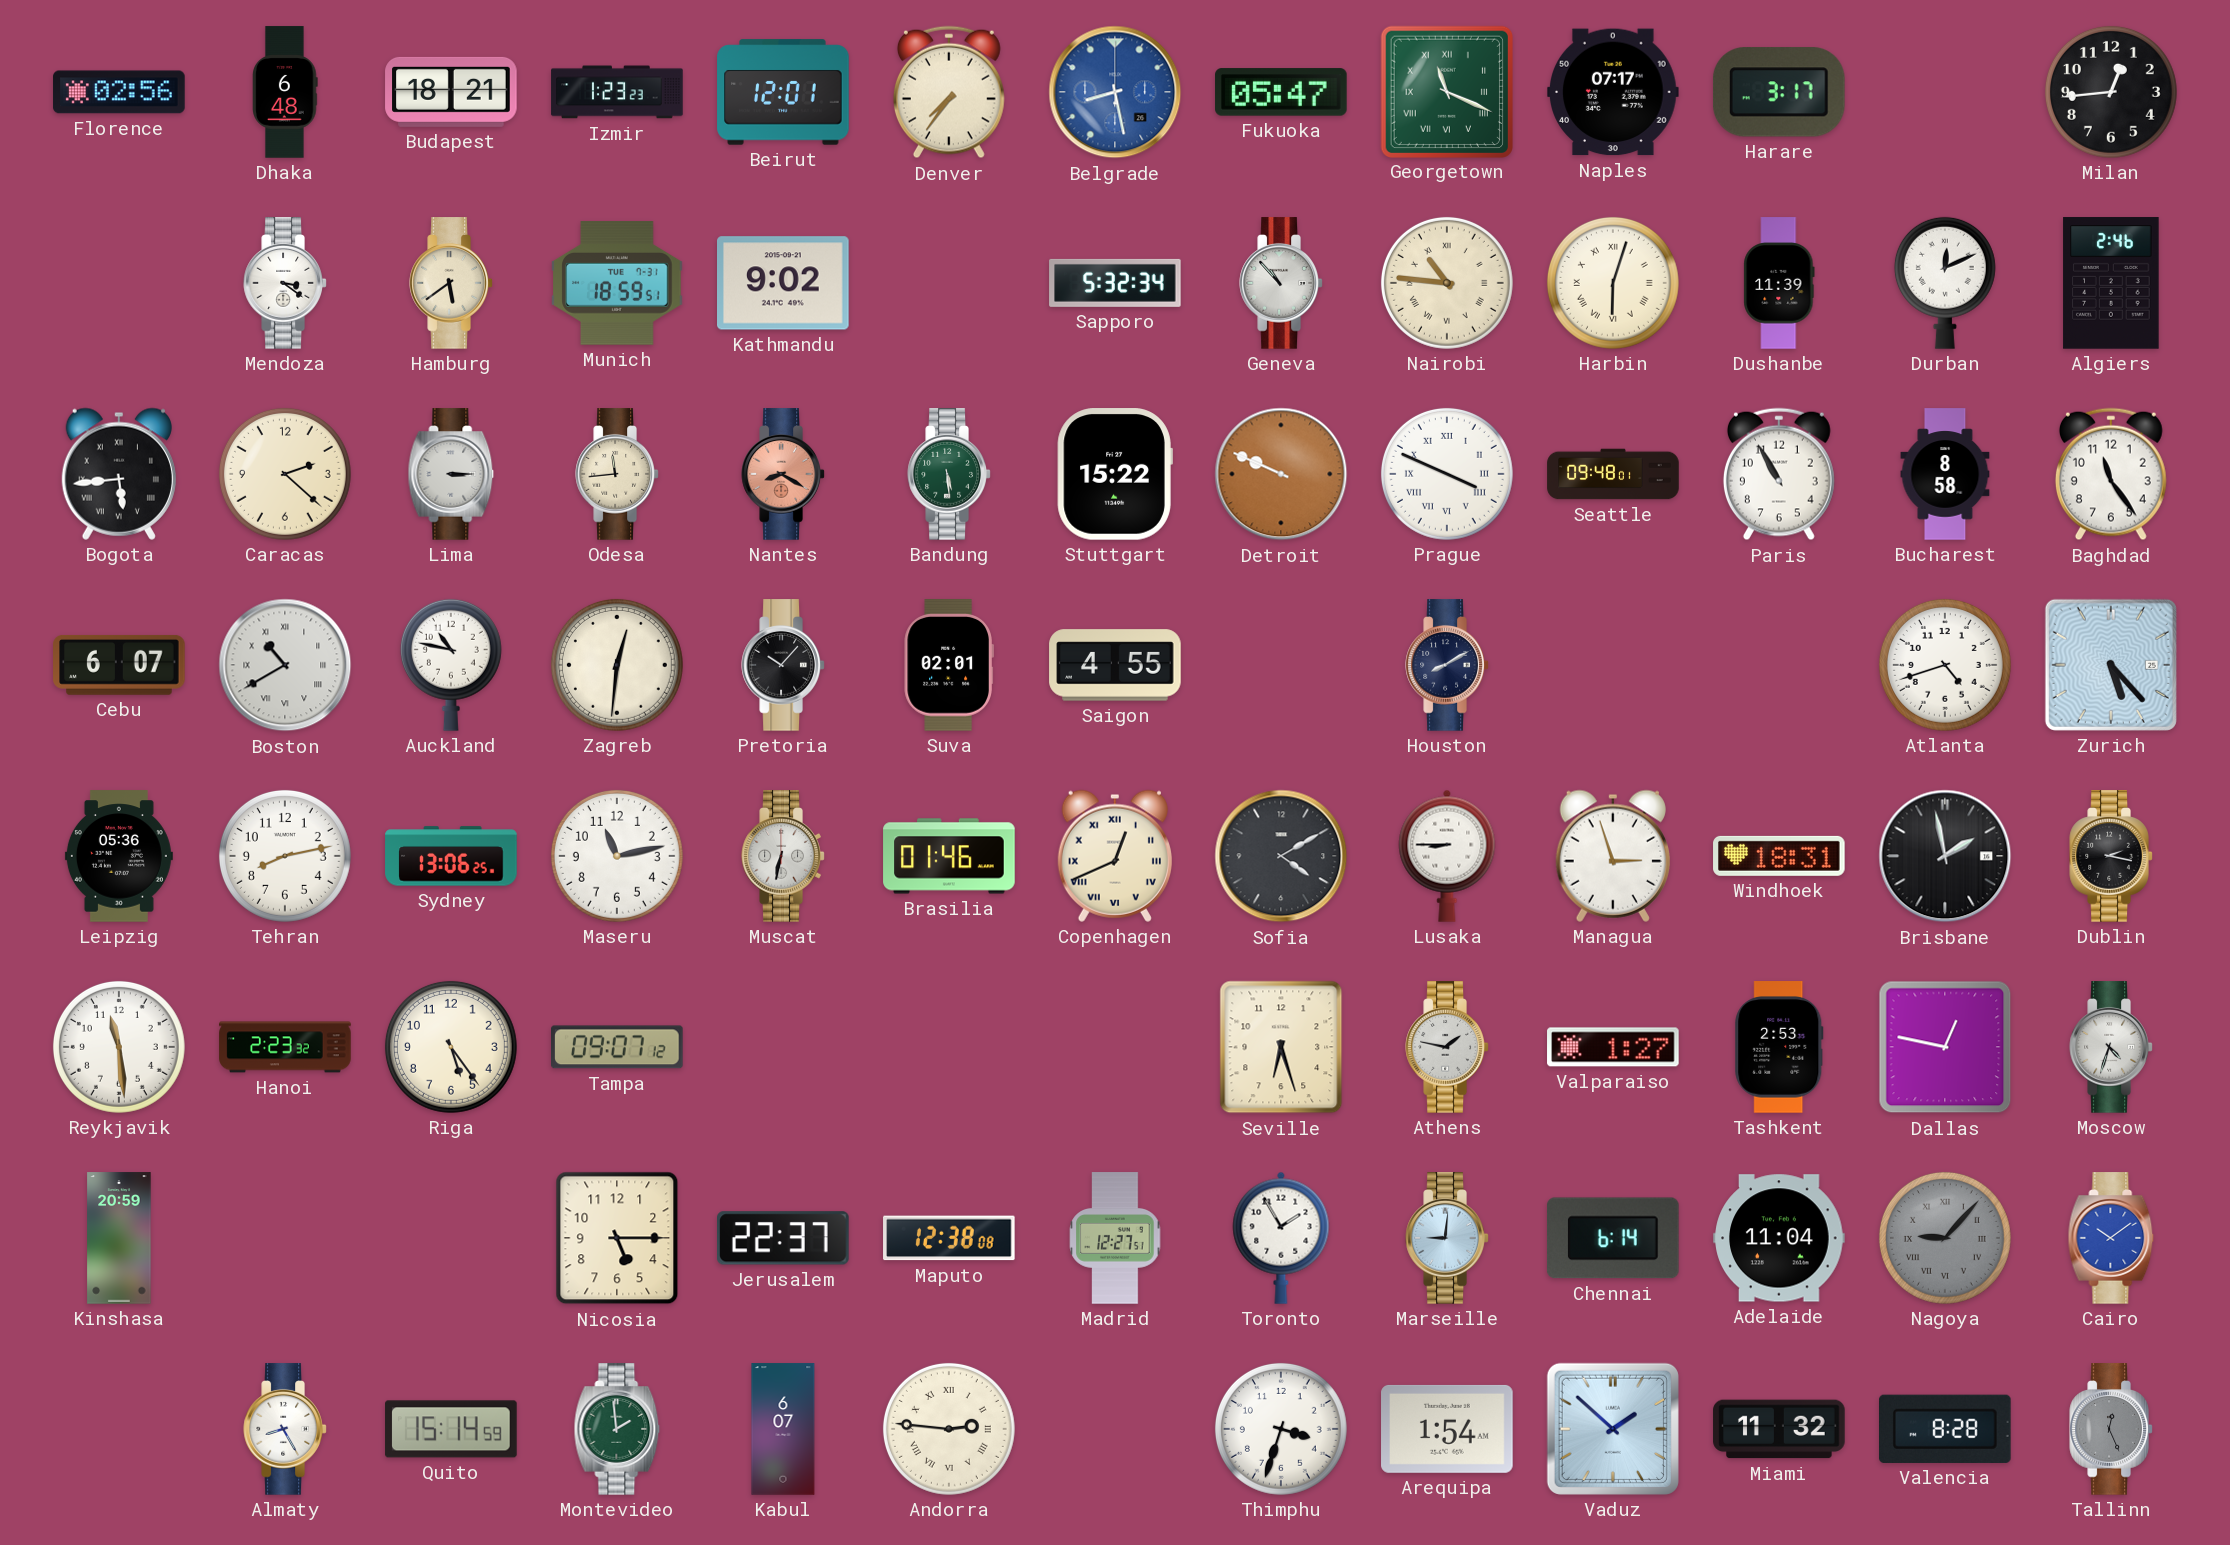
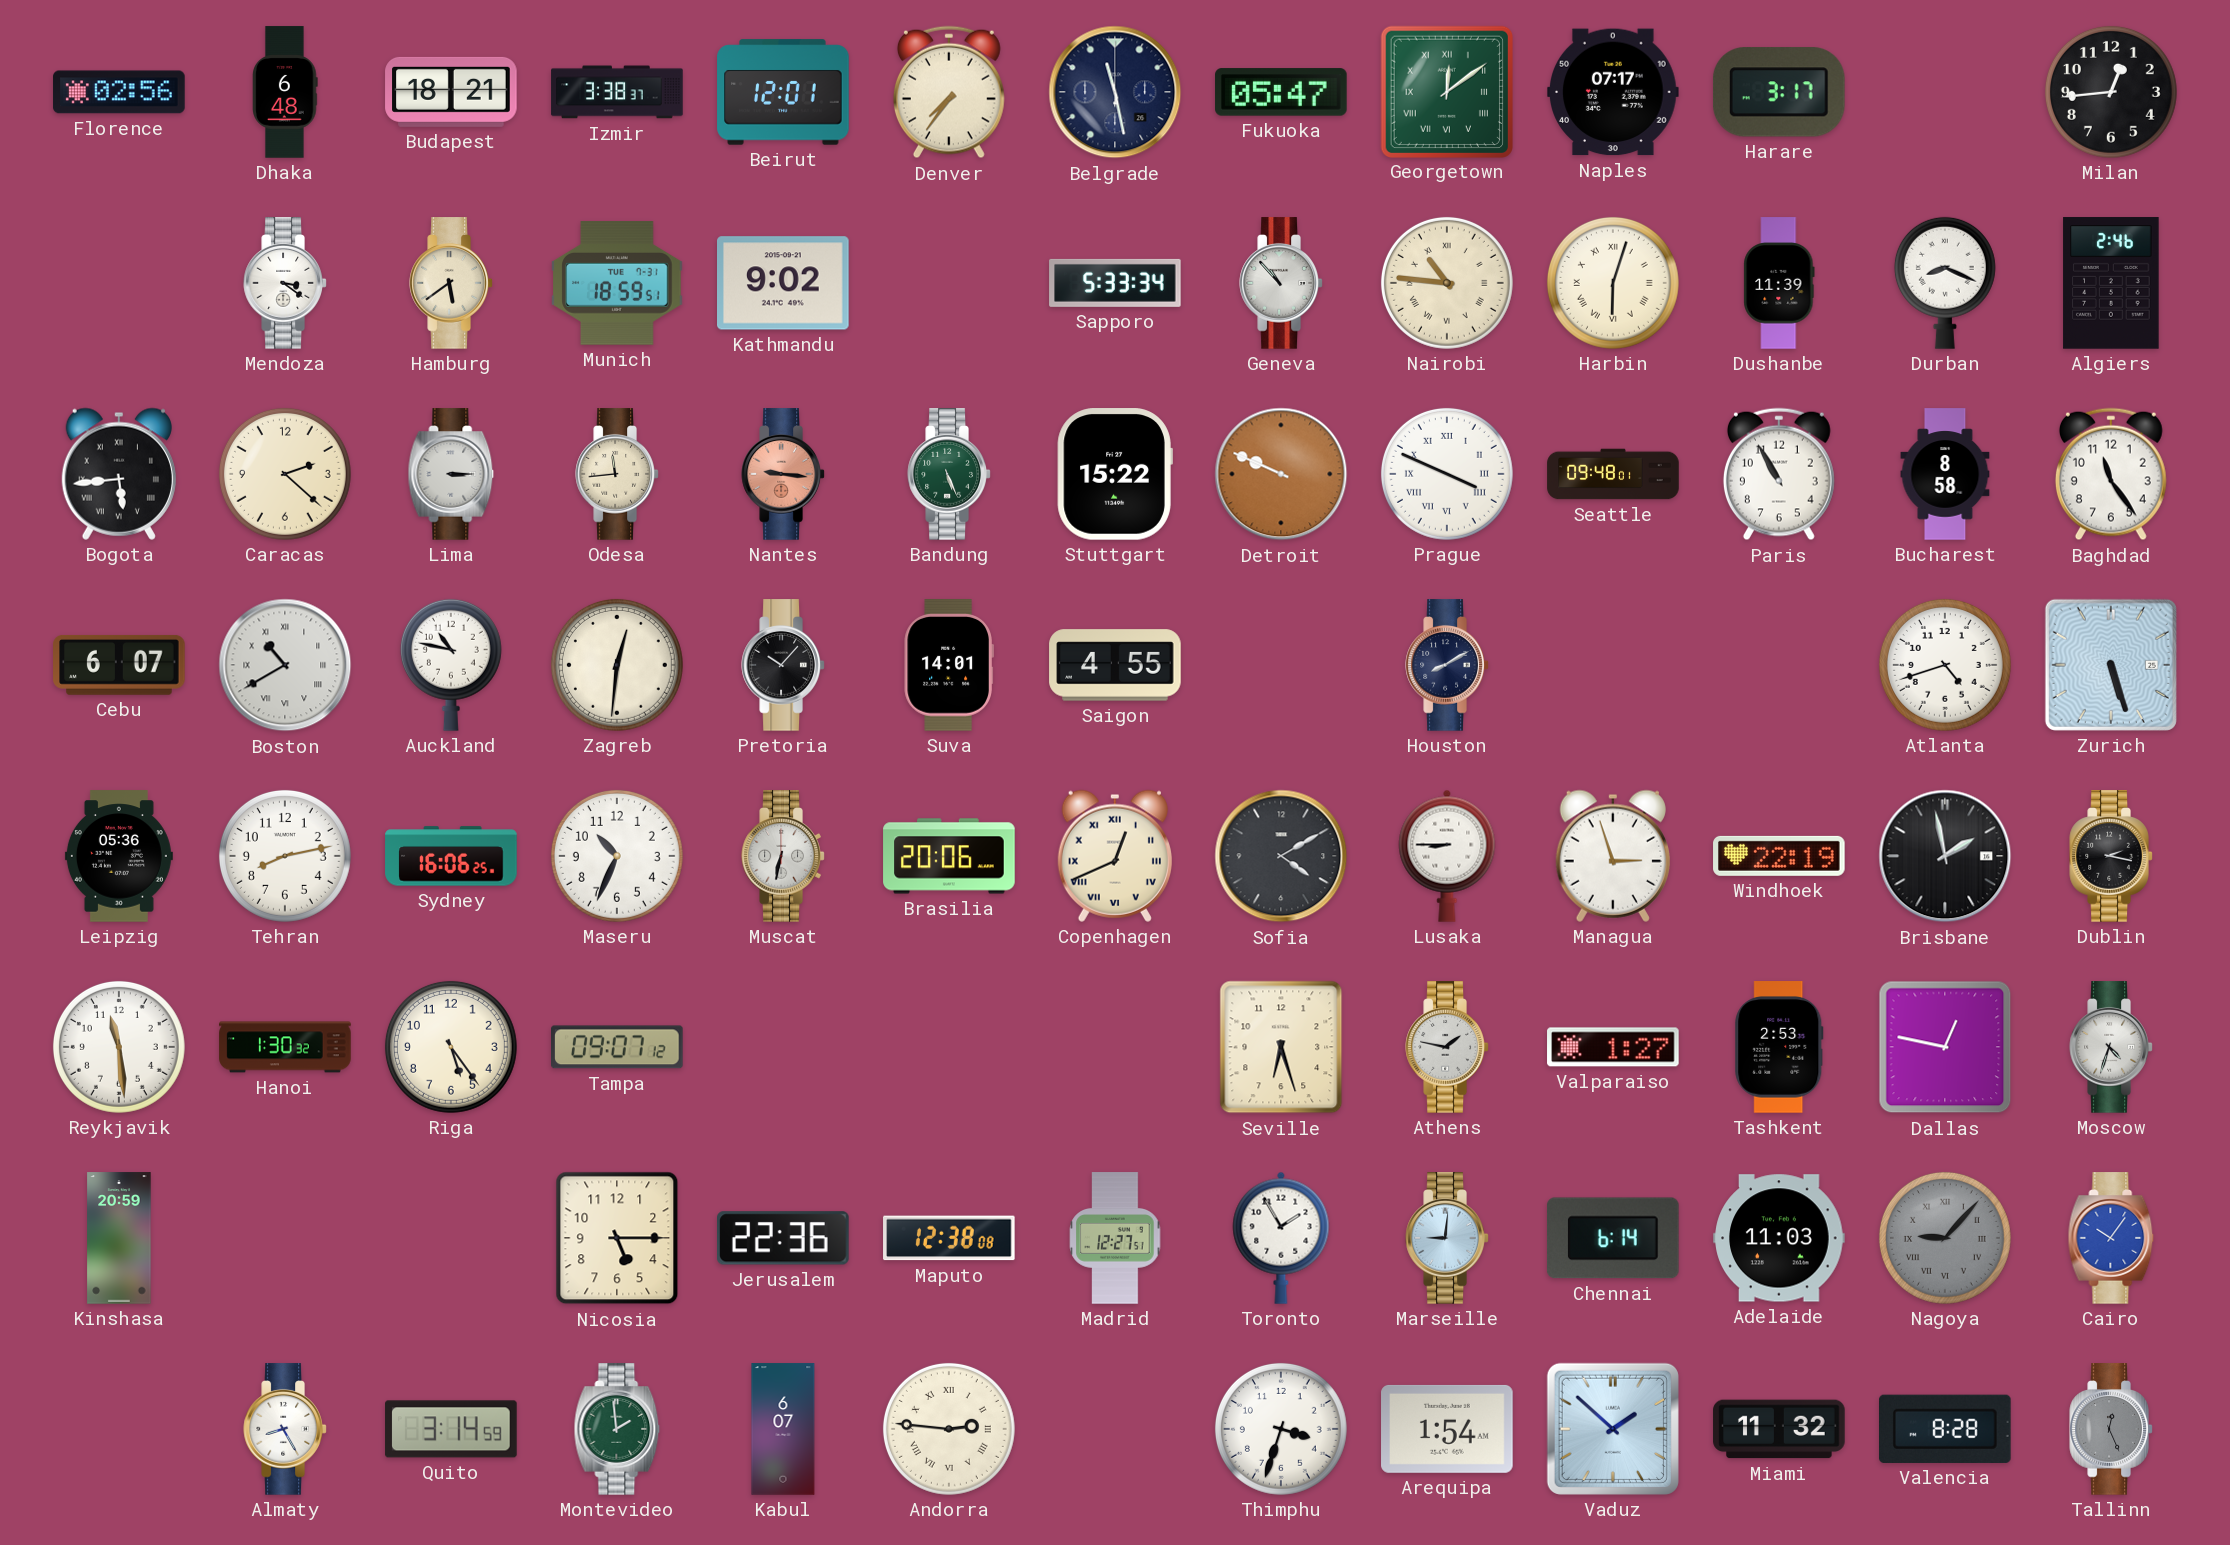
Izmir: 1:23 -> 3:38 (617, 92)
Belgrade: 8:28 -> 11:28 (1115, 92)
Belgrade dial: blue -> navy (1115, 92)
Georgetown: 11:19 -> 12:09 (1446, 91)
Sapporo: 5:32 -> 5:33 (1115, 283)
Durban: 12:11 -> 8:19 (1945, 283)
Nantes: 8:20 -> 9:16 (783, 474)
Bandung: 5:29 -> 5:26 (949, 474)
Suva: 02:01 -> 14:01 (949, 665)
Zurich: 5:23 -> 5:27 (2111, 665)
Sydney: 13:06 -> 16:06 (451, 856)
Maseru: 11:13 -> 10:34 (617, 856)
Brasilia: 01:46 -> 20:06 (949, 856)
Windhoek: 18:31 -> 22:19 (1779, 856)
Hanoi: 2:23 -> 1:30 (285, 1047)
Jerusalem: 22:37 -> 22:36 (784, 1238)
Adelaide: 11:04 -> 11:03 (1779, 1238)
Cairo: 10:09 -> 10:06 (2111, 1238)
Quito: 15:14 -> 3:14 (451, 1429)
